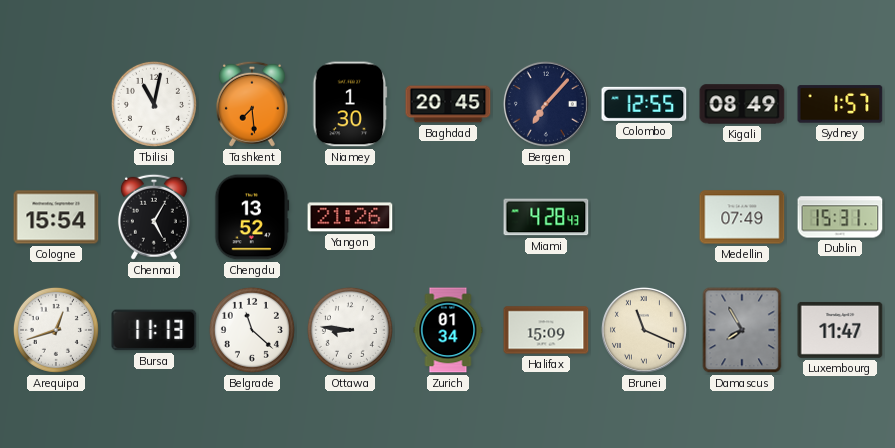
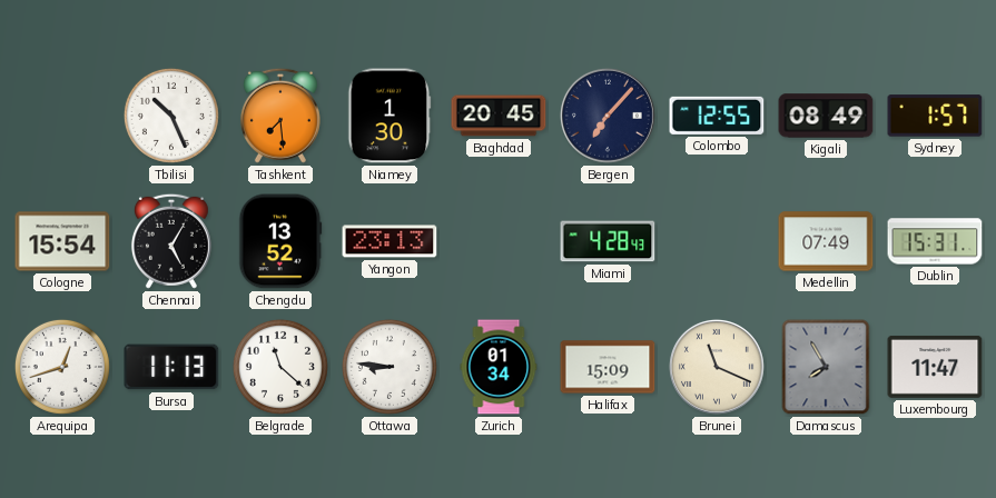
Tbilisi: 11:02 -> 10:26 (171, 116)
Yangon: 21:26 -> 23:13 (389, 241)
